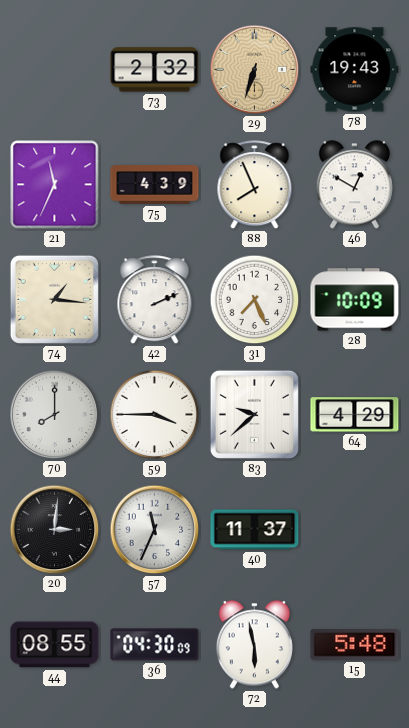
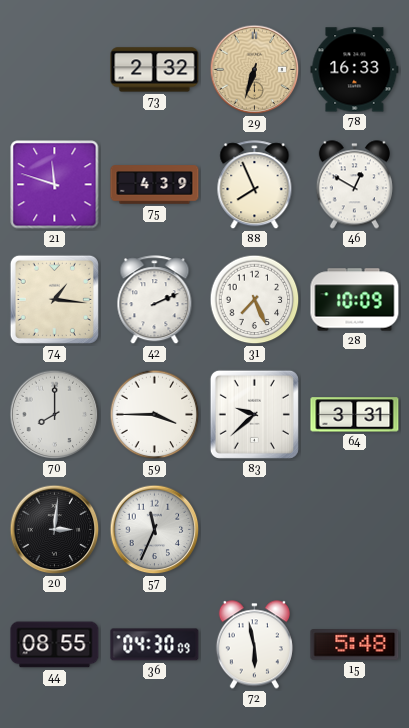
78: 19:43 -> 16:33 (355, 70)
21: 11:34 -> 11:48 (55, 185)
64: 4:29 -> 3:31 (355, 415)
40: 11:37 -> none (255, 530)
